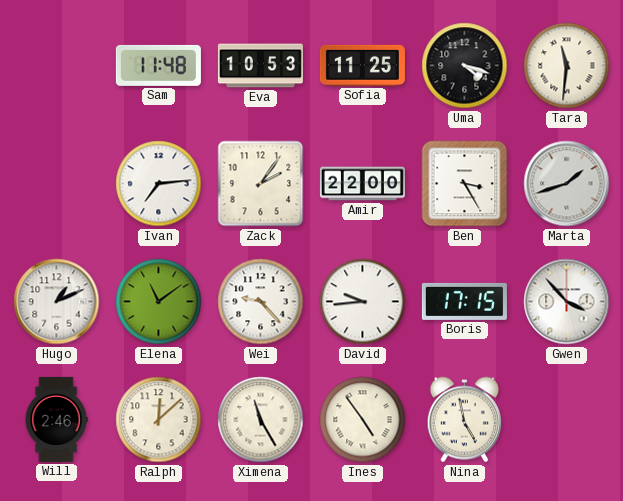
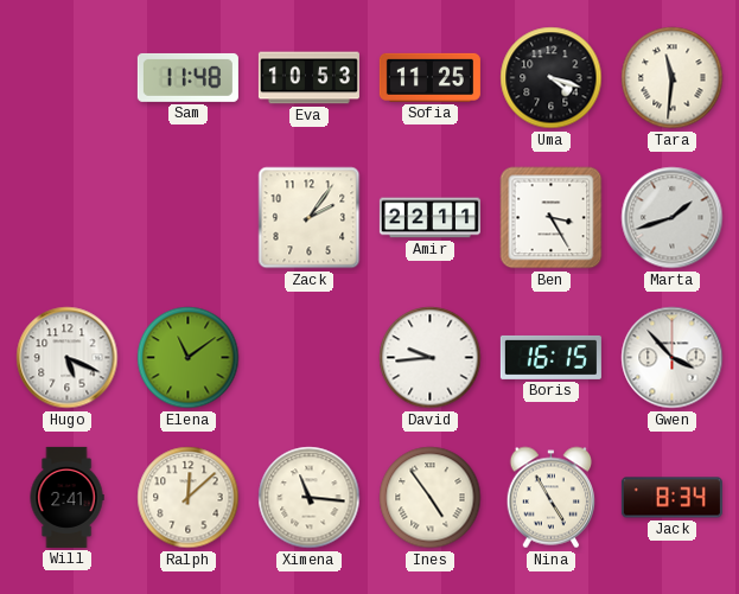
Ivan: 7:14 -> none (159, 184)
Amir: 22:00 -> 22:11 (429, 218)
Hugo: 1:11 -> 5:19 (68, 358)
Wei: 9:23 -> none (261, 302)
Boris: 17:15 -> 16:15 (550, 357)
Will: 2:46 -> 2:41 (66, 497)
Ximena: 11:25 -> 11:16 (310, 498)
Nina: 4:58 -> 4:55 (550, 498)
Jack: none -> 8:34 (671, 498)
